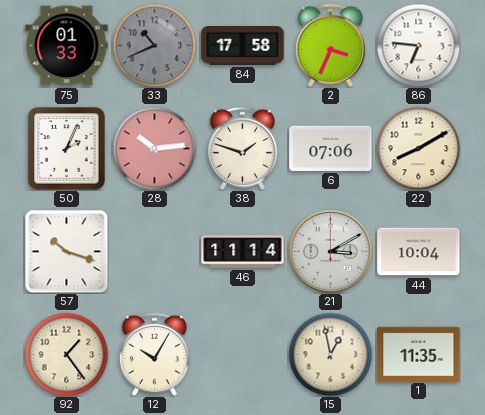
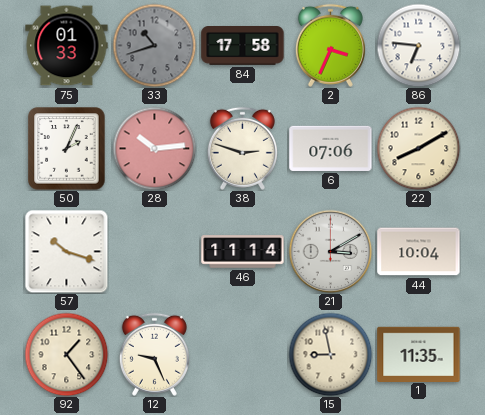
33: 10:41 -> 10:42 (154, 45)
38: 1:48 -> 2:48 (242, 148)
12: 10:05 -> 9:26 (154, 354)
15: 12:58 -> 8:58 (330, 354)
